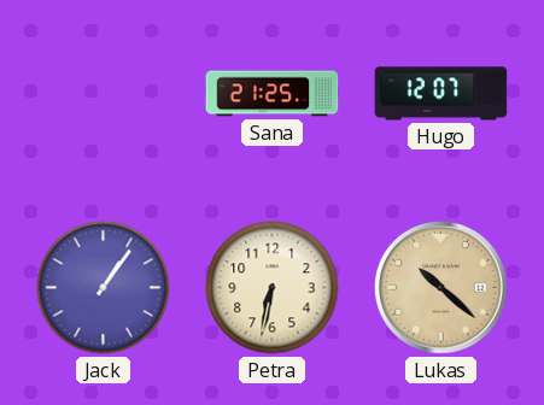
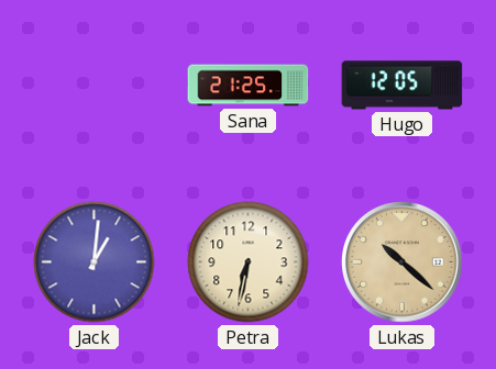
Hugo: 12:07 -> 12:05 (403, 86)
Jack: 1:06 -> 1:01 (95, 262)
